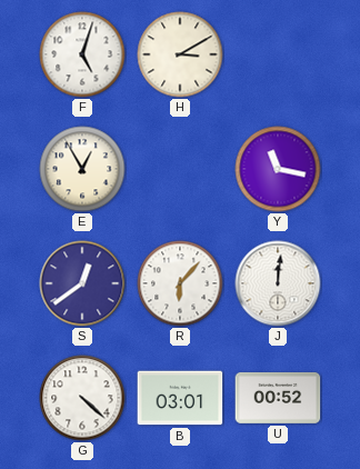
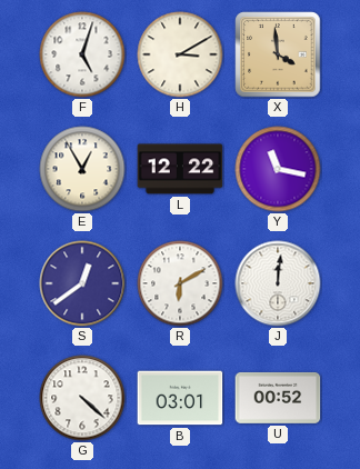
X: none -> 3:59 (278, 54)
L: none -> 12:22 (180, 169)
R: 6:07 -> 6:10 (180, 283)
